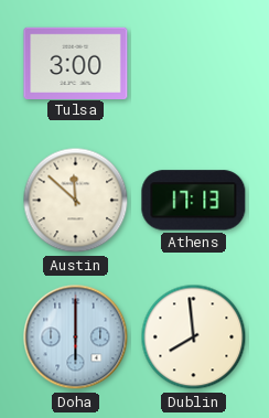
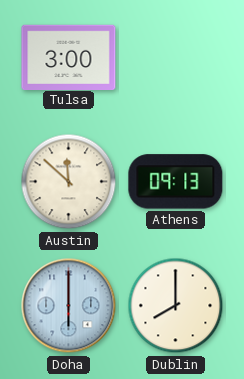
Athens: 17:13 -> 09:13 (176, 182)
Dublin: 7:59 -> 8:00 (176, 306)
